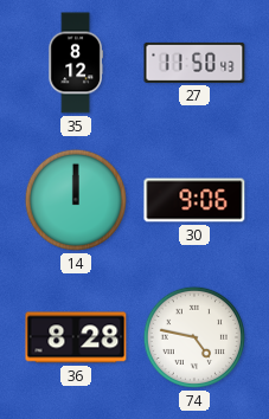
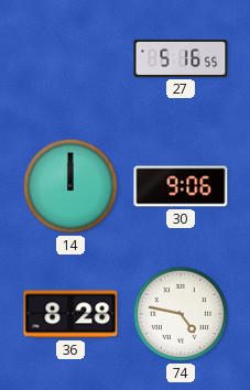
35: 8:12 -> none (76, 63)
27: 11:50 -> 5:16 (181, 58)
